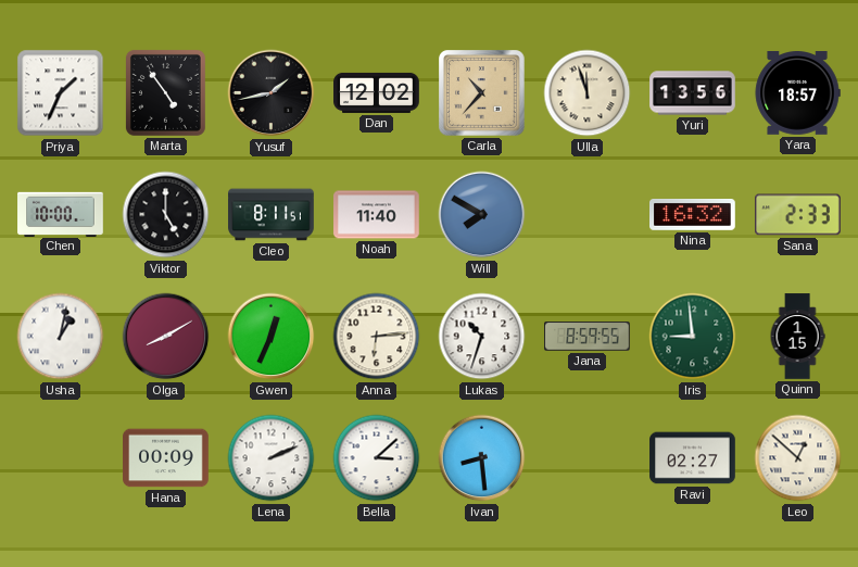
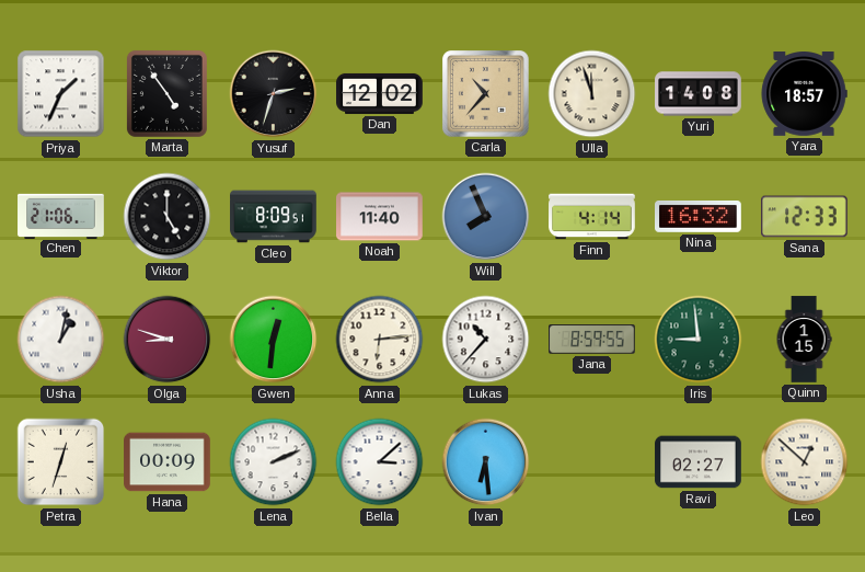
Yusuf: 1:43 -> 2:33 (274, 94)
Yuri: 13:56 -> 14:08 (699, 94)
Chen: 10:00 -> 21:06 (61, 216)
Cleo: 8:11 -> 8:09 (274, 217)
Will: 7:50 -> 7:56 (486, 217)
Finn: none -> 4:14 (592, 217)
Sana: 2:33 -> 12:33 (805, 217)
Olga: 8:10 -> 8:48 (168, 340)
Gwen: 12:34 -> 12:31 (274, 340)
Lukas: 10:33 -> 10:37 (486, 340)
Petra: none -> 12:33 (61, 462)
Ivan: 8:29 -> 6:29 (486, 462)
